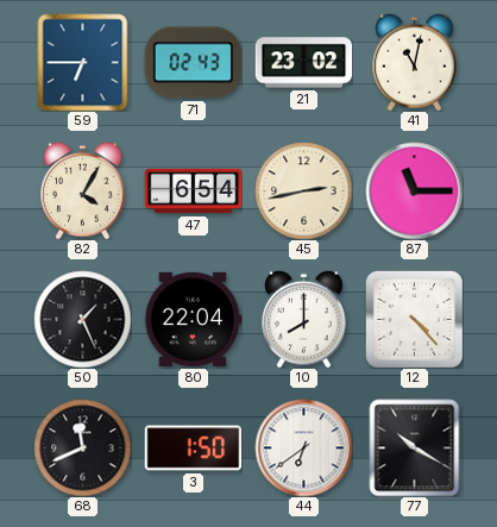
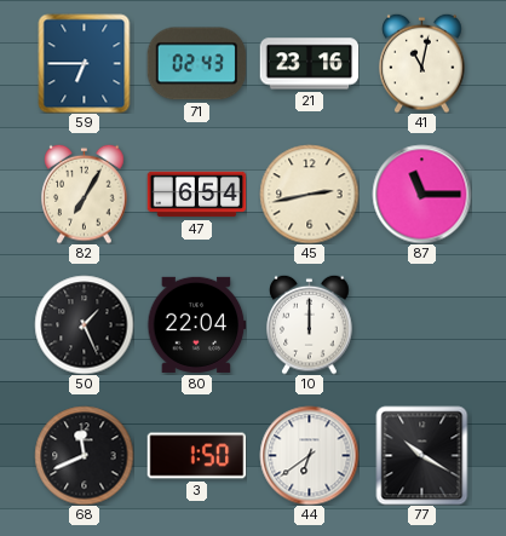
21: 23:02 -> 23:16 (309, 64)
82: 4:05 -> 7:05 (85, 194)
10: 8:00 -> 12:00 (310, 324)
12: 4:23 -> none (414, 319)
